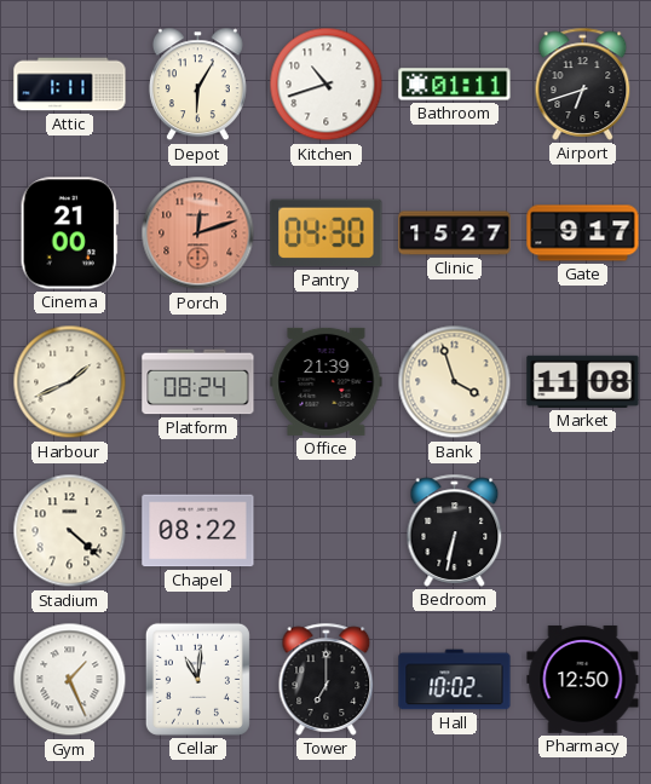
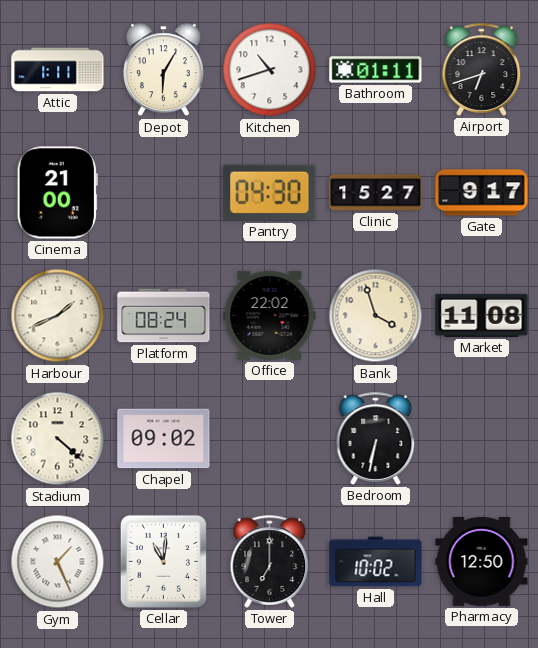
Porch: 12:12 -> none (198, 234)
Office: 21:39 -> 22:02 (270, 315)
Chapel: 08:22 -> 09:02 (164, 439)
